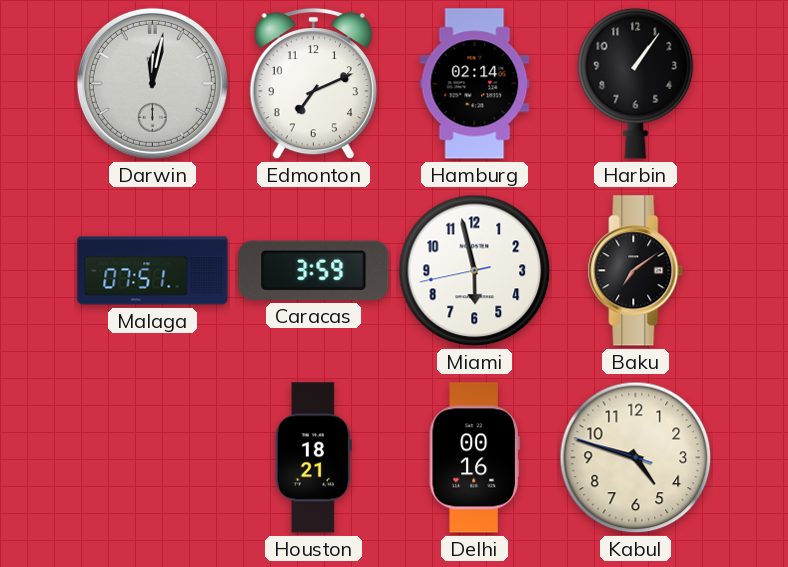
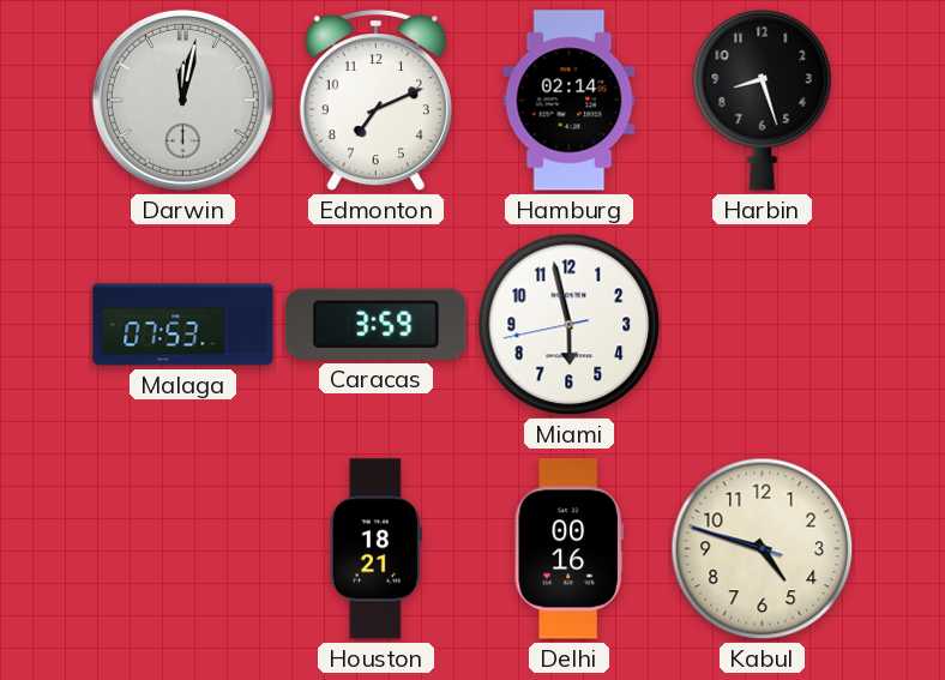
Harbin: 1:06 -> 8:27 (763, 100)
Malaga: 07:51 -> 07:53 (183, 325)
Baku: 7:09 -> none (636, 271)
